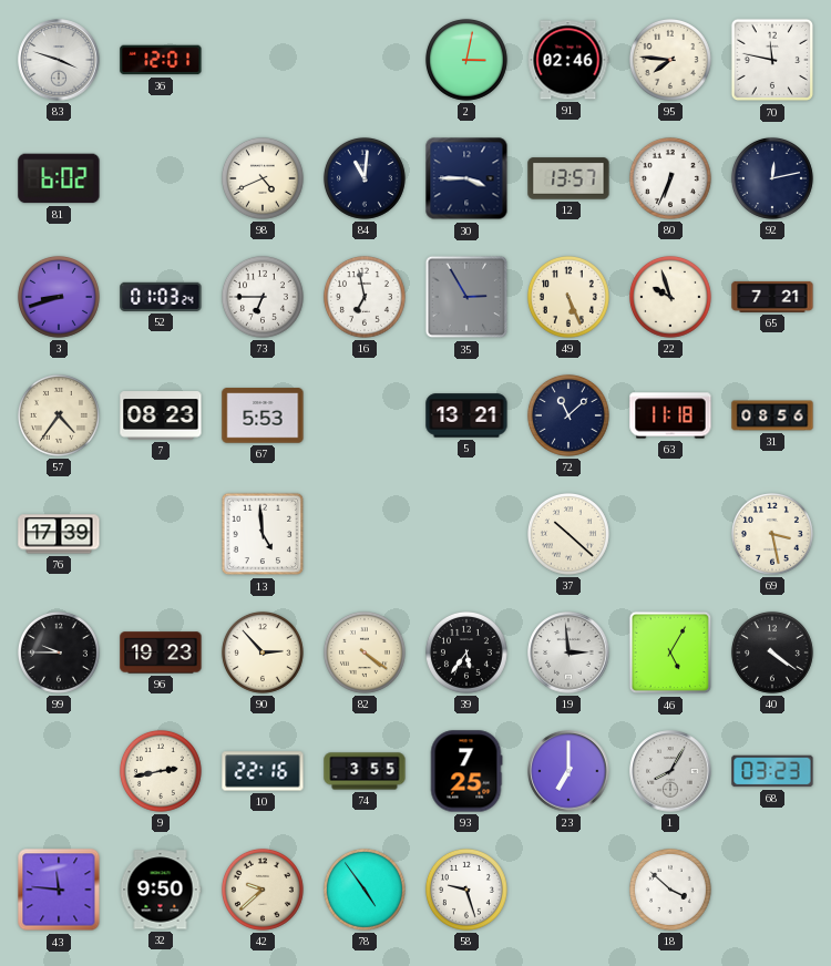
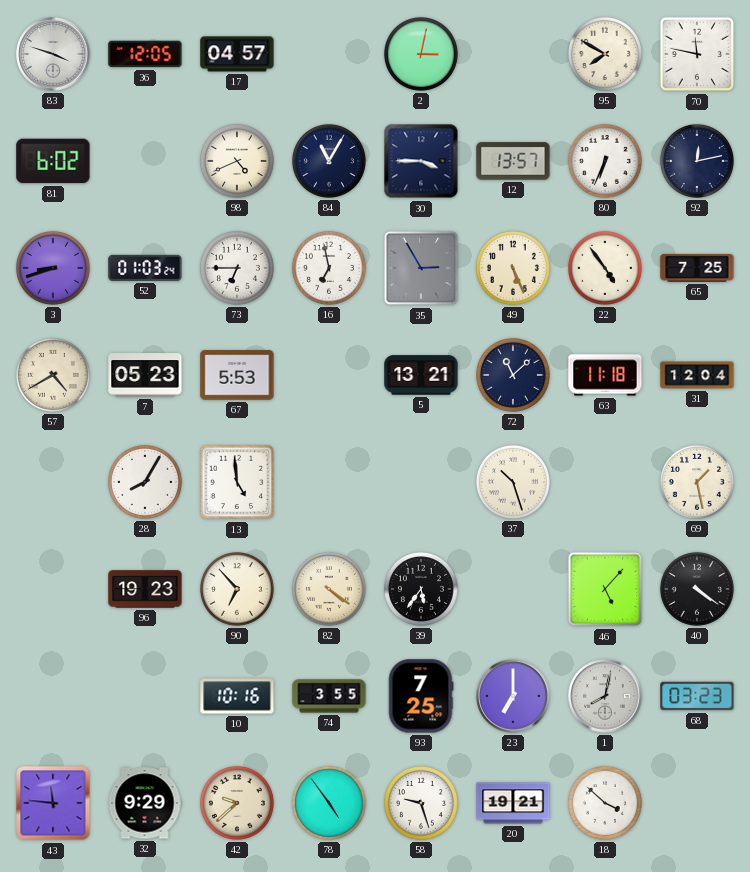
36: 12:01 -> 12:05 (145, 54)
17: none -> 04:57 (237, 54)
91: 02:46 -> none (568, 60)
95: 7:46 -> 7:50 (605, 54)
84: 11:01 -> 11:05 (329, 161)
22: 9:57 -> 4:54 (605, 268)
65: 7:21 -> 7:25 (697, 268)
57: 4:36 -> 4:40 (53, 375)
7: 08:23 -> 05:23 (145, 375)
31: 08:56 -> 12:04 (697, 375)
76: 17:39 -> none (59, 534)
28: none -> 8:05 (145, 482)
37: 10:22 -> 10:27 (513, 482)
69: 3:28 -> 1:28 (697, 482)
99: 9:45 -> none (59, 652)
90: 2:53 -> 6:53 (237, 589)
19: 2:59 -> none (568, 652)
46: 5:05 -> 5:07 (605, 589)
9: 2:43 -> none (161, 771)
10: 22:16 -> 10:16 (237, 696)
1: 8:05 -> 8:02 (605, 696)
32: 9:50 -> 9:29 (145, 803)
20: none -> 19:21 (513, 803)
